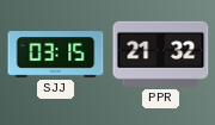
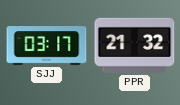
SJJ: 03:15 -> 03:17 (47, 46)
